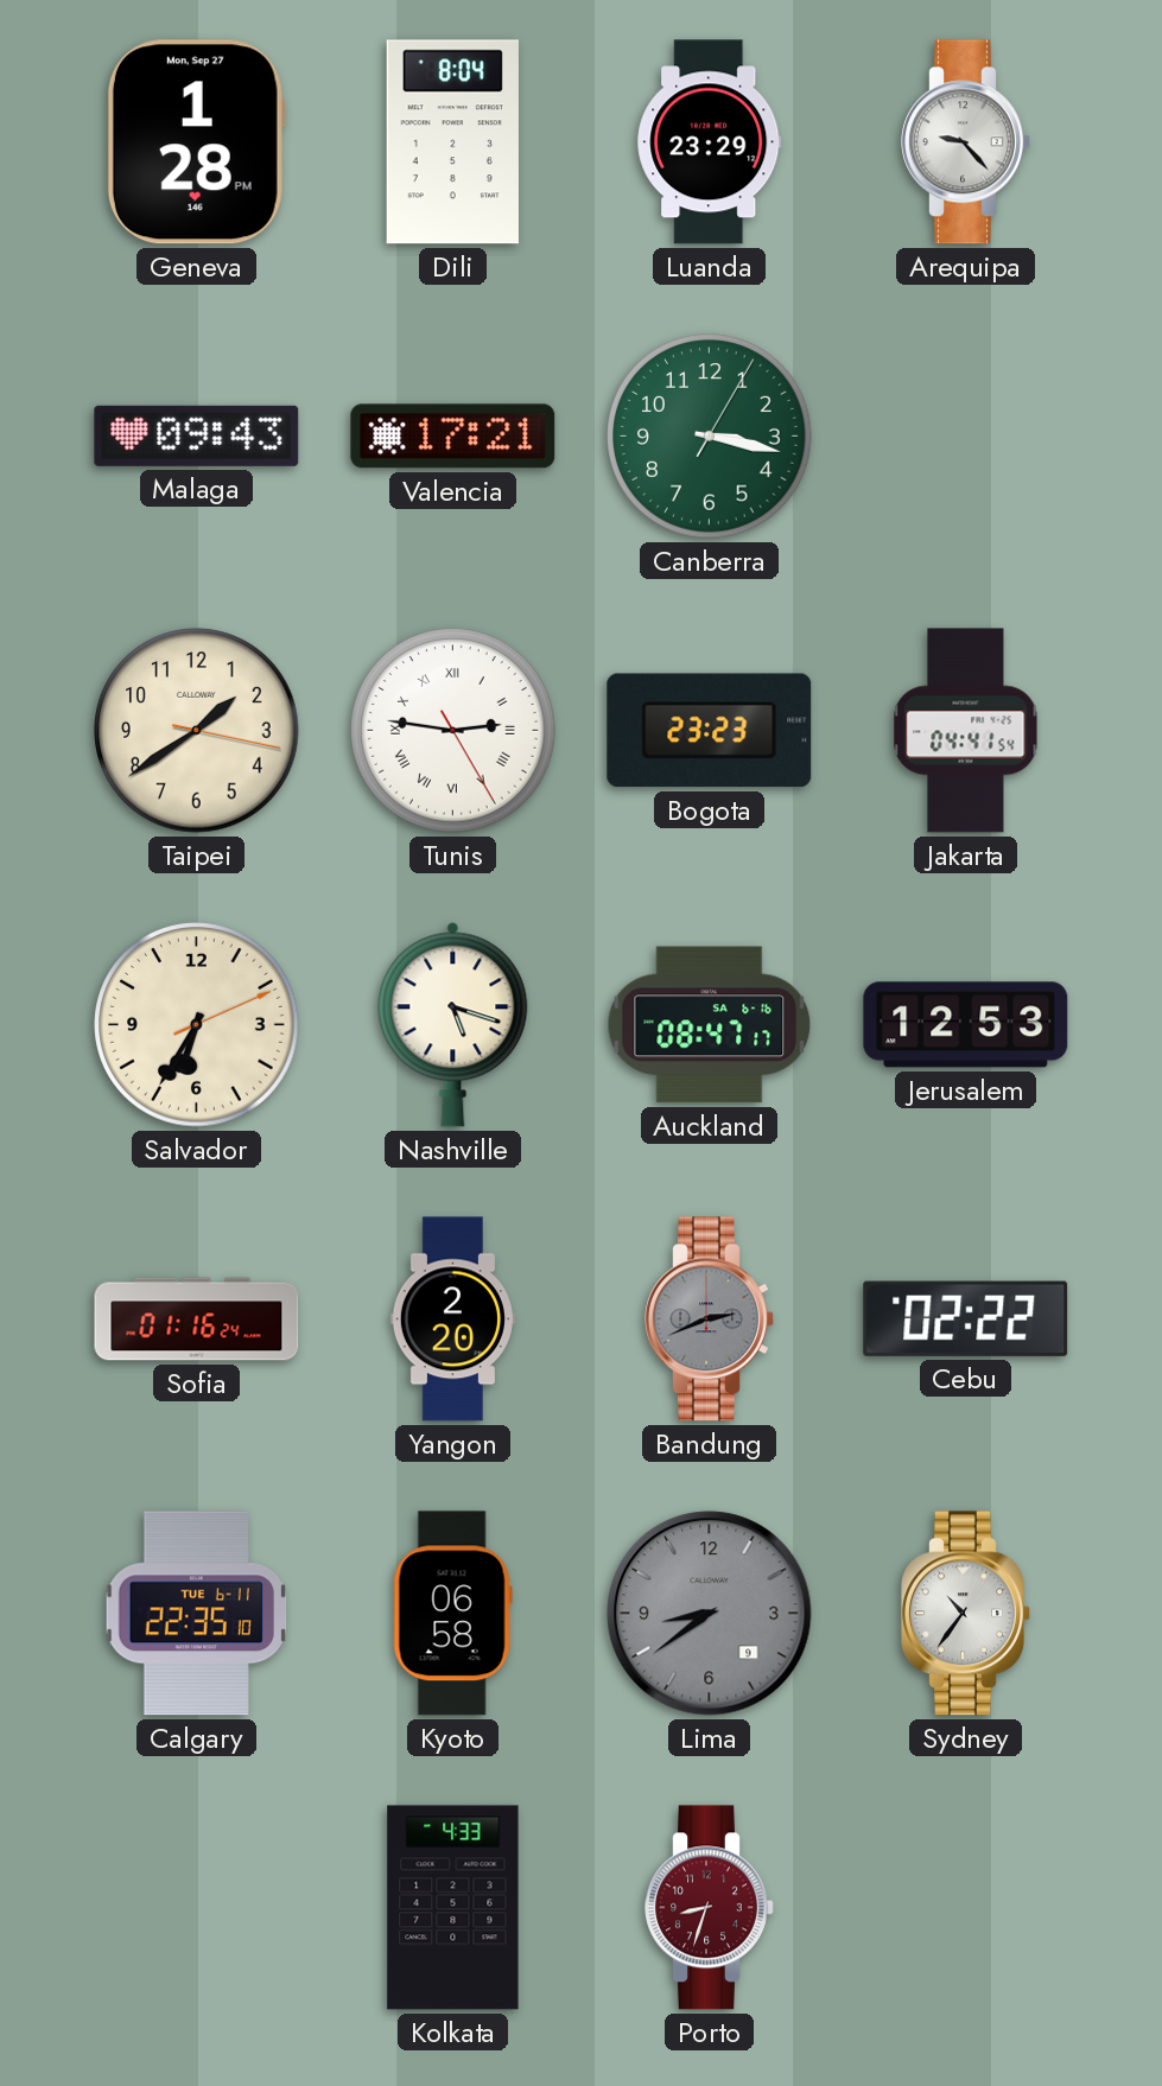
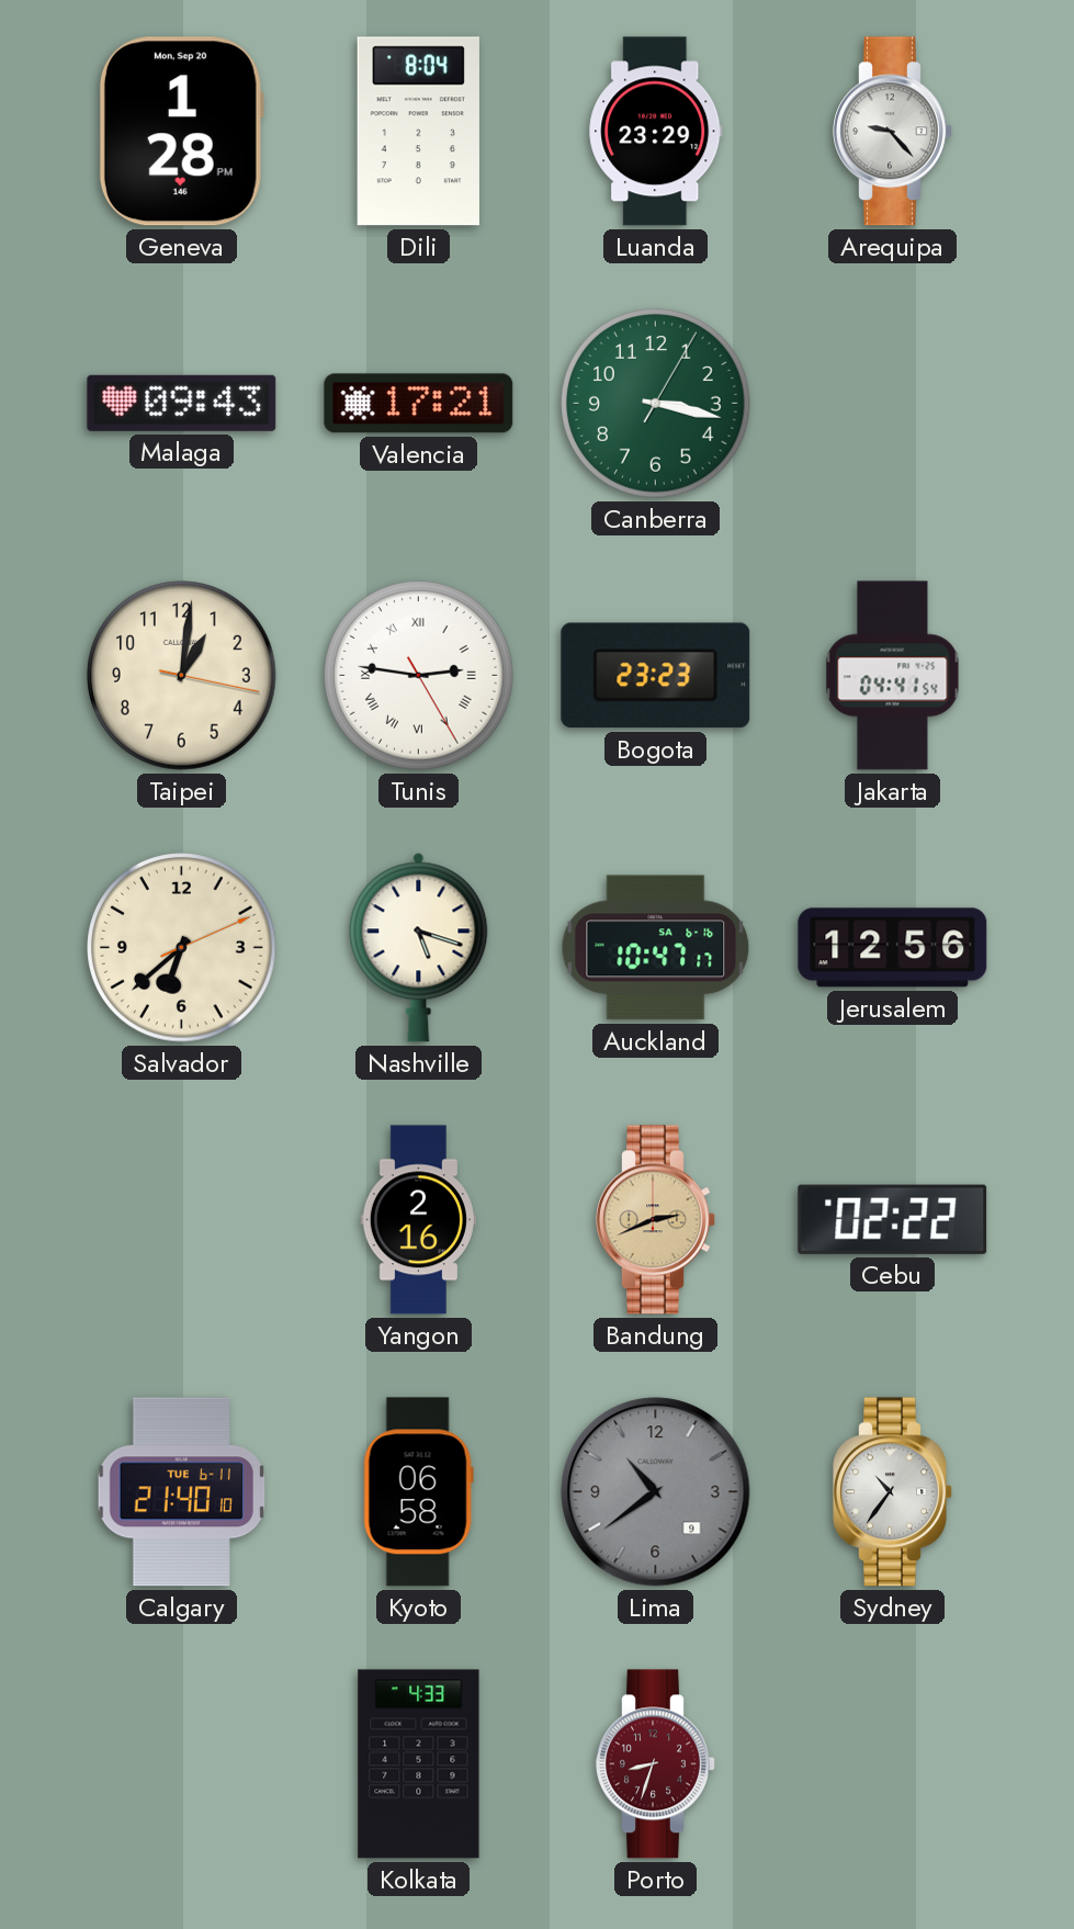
Geneva date: Mon, Sep 27 -> Mon, Sep 20 (181, 132)
Taipei: 1:39 -> 1:01 (182, 676)
Salvador: 6:35 -> 6:38 (182, 948)
Auckland: 08:47 -> 10:47 (656, 948)
Jerusalem: 12:53 -> 12:56 (893, 948)
Sofia: 01:16 -> none (197, 1319)
Yangon: 2:20 -> 2:16 (418, 1220)
Bandung dial: grey -> champagne (656, 1220)
Calgary: 22:35 -> 21:40 (181, 1492)
Lima: 8:39 -> 10:39 (656, 1492)
